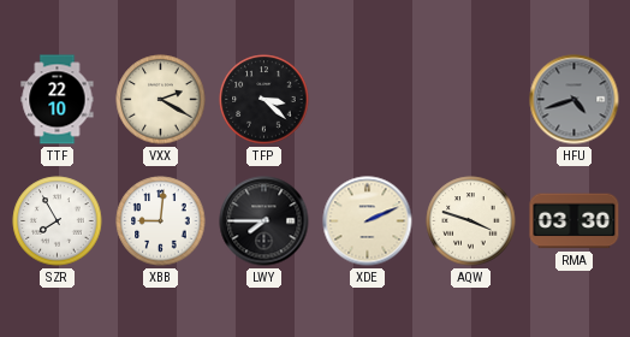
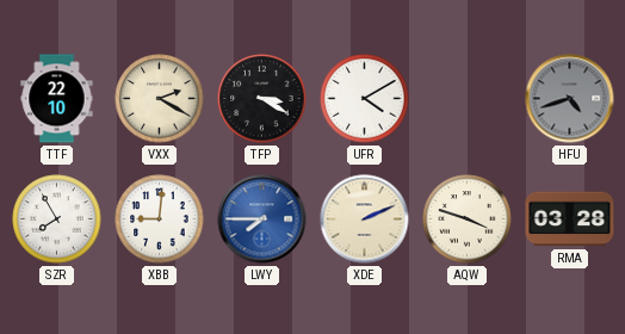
TFP: 3:22 -> 3:20 (262, 99)
UFR: none -> 4:10 (365, 99)
LWY dial: black -> blue (262, 219)
RMA: 03:30 -> 03:28 (570, 219)
